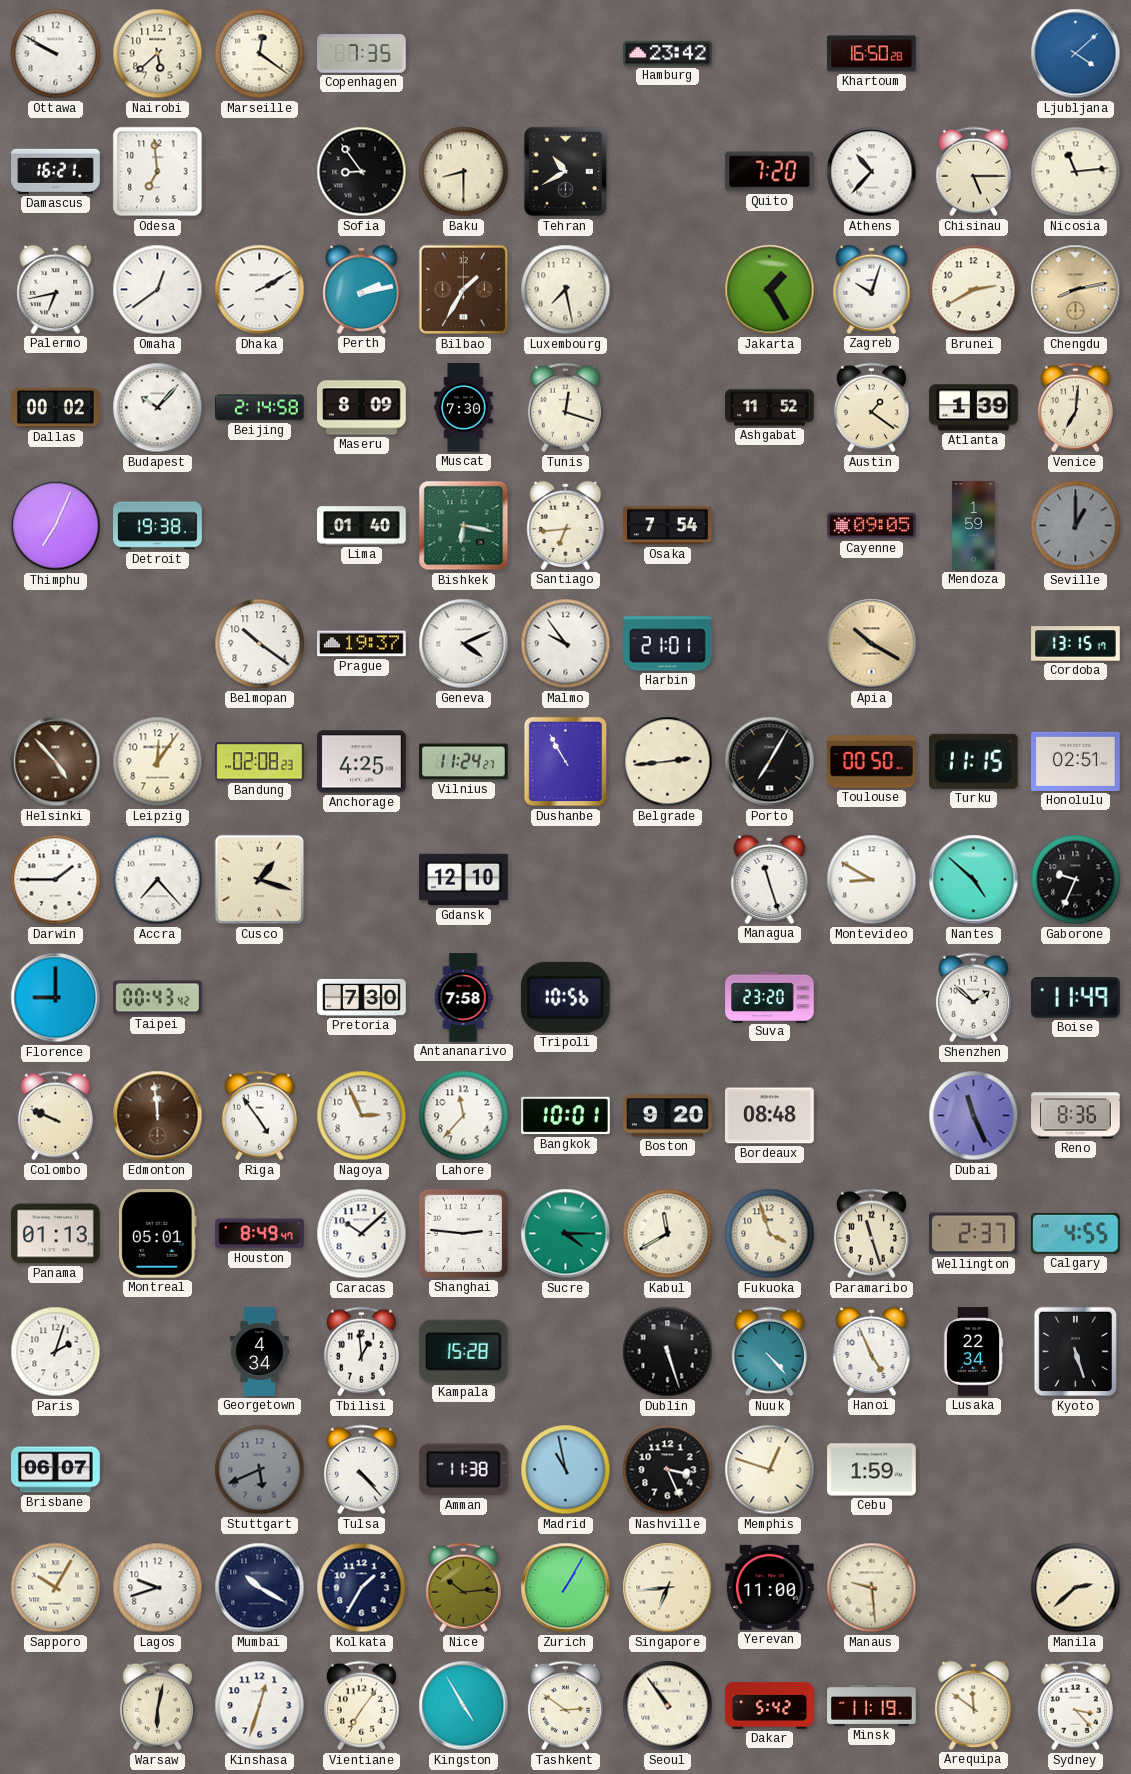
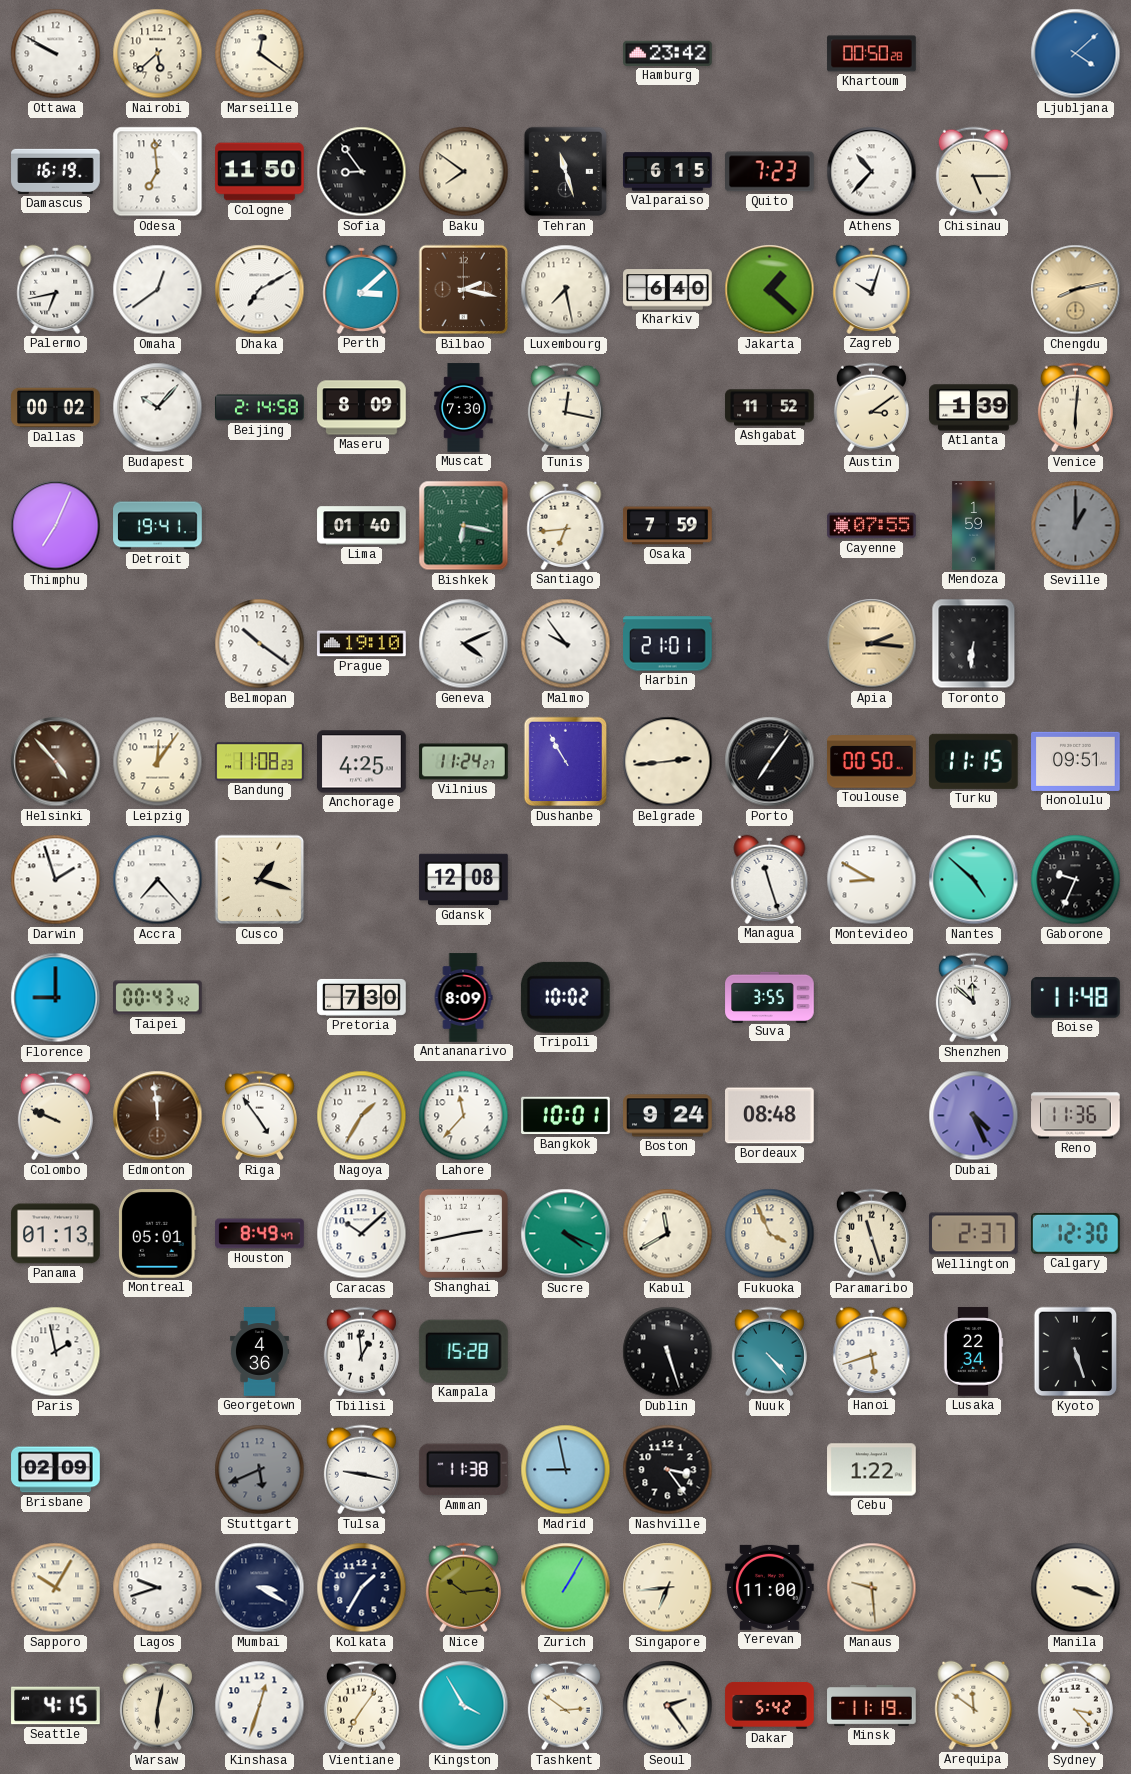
Copenhagen: 7:35 -> none (362, 54)
Khartoum: 16:50 -> 00:50 (872, 54)
Damascus: 16:21 -> 16:19 (56, 171)
Cologne: none -> 11:50 (260, 172)
Baku: 8:30 -> 7:51 (464, 172)
Tehran: 10:40 -> 11:27 (566, 172)
Valparaiso: none -> 6:15 (668, 172)
Quito: 7:20 -> 7:23 (770, 172)
Nicosia: 11:14 -> none (1076, 172)
Dhaka: 2:10 -> 7:10 (260, 290)
Perth: 2:13 -> 3:08 (362, 289)
Bilbao: 1:35 -> 2:17 (464, 290)
Kharkiv: none -> 6:40 (668, 290)
Jakarta: 1:25 -> 1:22 (770, 290)
Brunei: 2:40 -> none (974, 290)
Tunis: 12:18 -> 12:17 (565, 408)
Austin: 1:21 -> 3:09 (871, 408)
Venice: 7:01 -> 6:01 (1075, 408)
Detroit: 19:38 -> 19:41 (158, 526)
Osaka: 7:54 -> 7:59 (668, 526)
Cayenne: 09:05 -> 07:55 (872, 526)
Prague: 19:37 -> 19:10 (362, 644)
Apia: 10:20 -> 2:16 (872, 644)
Toronto: none -> 6:31 (974, 644)
Cordoba: 13:15 -> none (1076, 644)
Bandung: 02:08 -> 11:08 (260, 762)
Porto: 7:05 -> 7:06 (770, 762)
Honolulu: 02:51 -> 09:51 (1076, 761)
Darwin: 1:45 -> 1:57 (56, 880)
Gdansk: 12:10 -> 12:08 (464, 880)
Antananarivo: 7:58 -> 8:09 (463, 998)
Tripoli: 10:56 -> 10:02 (565, 997)
Suva: 23:20 -> 3:55 (770, 997)
Shenzhen: 1:52 -> 11:52 (973, 998)
Boise: 11:49 -> 11:48 (1076, 998)
Nagoya: 2:56 -> 1:35 (362, 1116)
Boston: 9:20 -> 9:24 (668, 1116)
Dubai: 11:26 -> 4:26 (974, 1116)
Reno: 8:36 -> 11:36 (1076, 1116)
Shanghai: 2:46 -> 2:43 (463, 1233)
Sucre: 4:15 -> 4:19 (566, 1234)
Fukuoka: 3:57 -> 3:56 (770, 1234)
Calgary: 4:55 -> 12:30 (1075, 1233)
Paris: 2:03 -> 1:58 (56, 1352)
Georgetown: 4:34 -> 4:36 (259, 1352)
Hanoi: 4:56 -> 5:42 (872, 1351)
Brisbane: 06:07 -> 02:09 (56, 1470)
Tulsa: 4:23 -> 9:17 (361, 1470)
Madrid: 10:58 -> 8:58 (566, 1470)
Nashville: 3:26 -> 3:24 (668, 1470)
Memphis: 12:48 -> none (770, 1470)
Cebu: 1:59 -> 1:22 (872, 1470)
Mumbai: 10:20 -> 3:20 (260, 1588)
Manila: 2:38 -> 3:18 (1076, 1588)
Seattle: none -> 4:15 (56, 1706)
Kingston: 4:55 -> 3:55 (464, 1706)
Seoul: 10:54 -> 2:24 (668, 1706)
